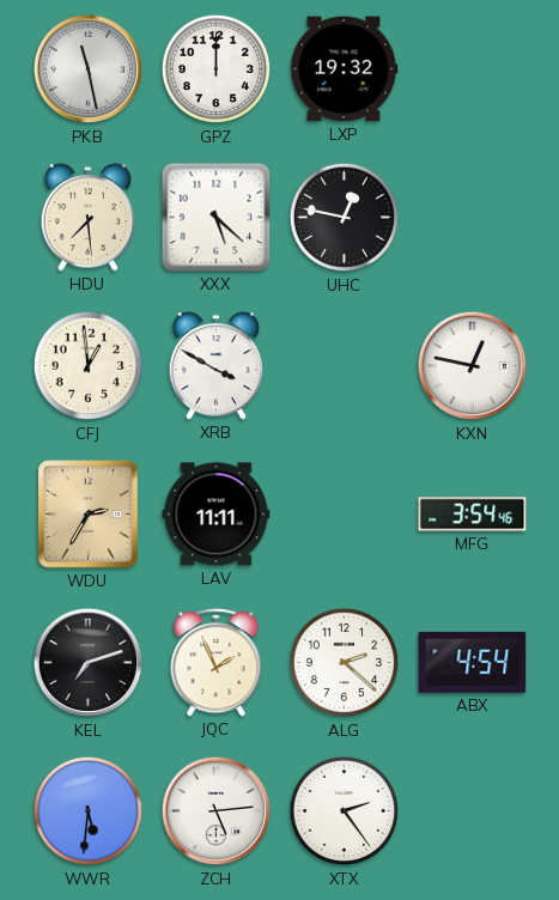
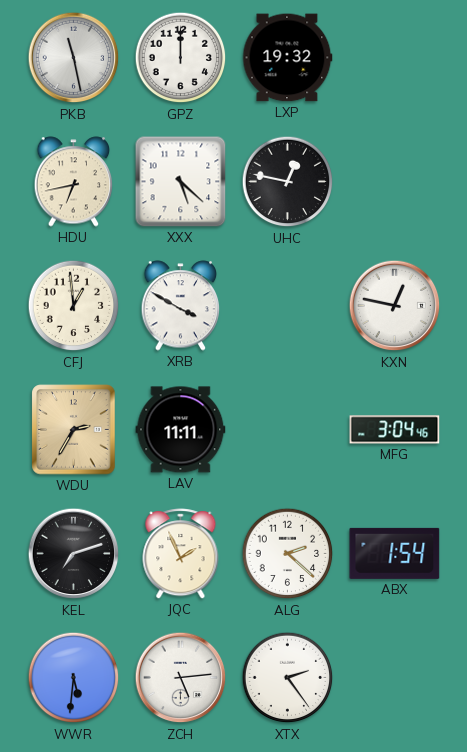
HDU: 7:29 -> 6:43 (74, 182)
MFG: 3:54 -> 3:04 (395, 430)
ABX: 4:54 -> 1:54 (395, 553)
